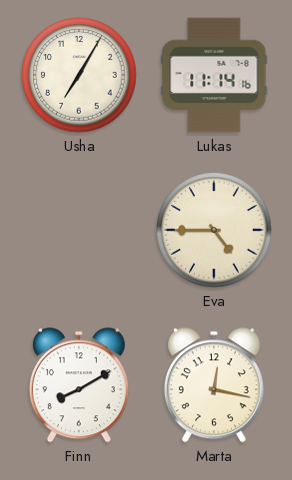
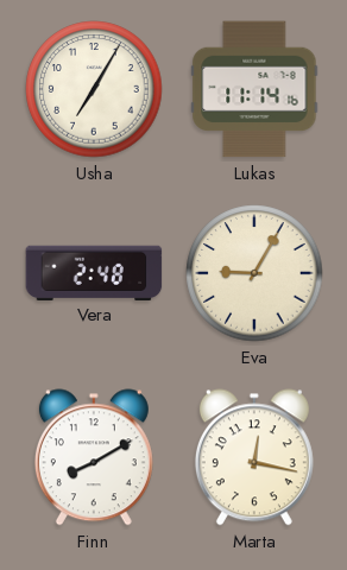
Vera: none -> 2:48 (94, 272)
Eva: 4:45 -> 9:05 (254, 273)
